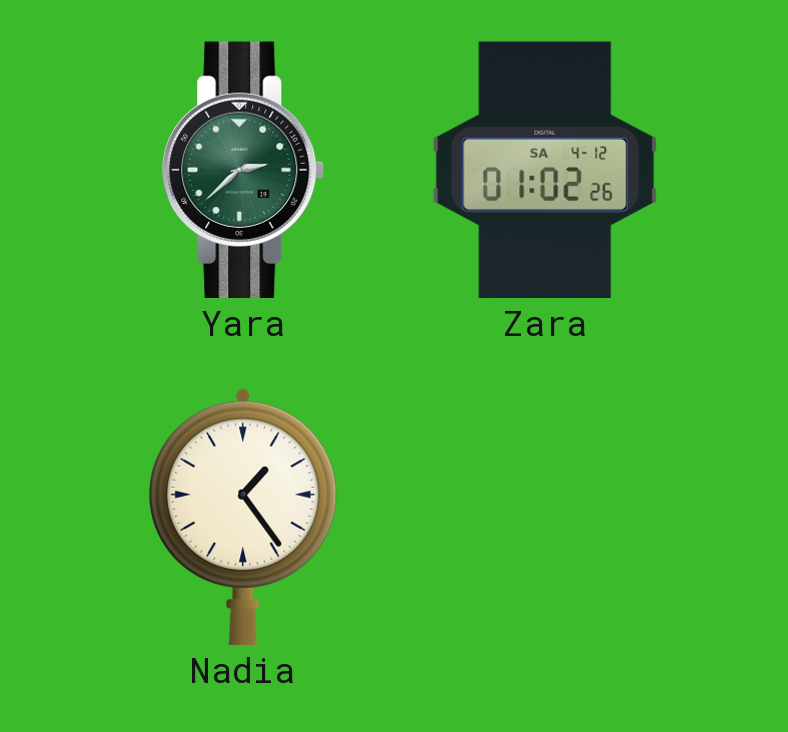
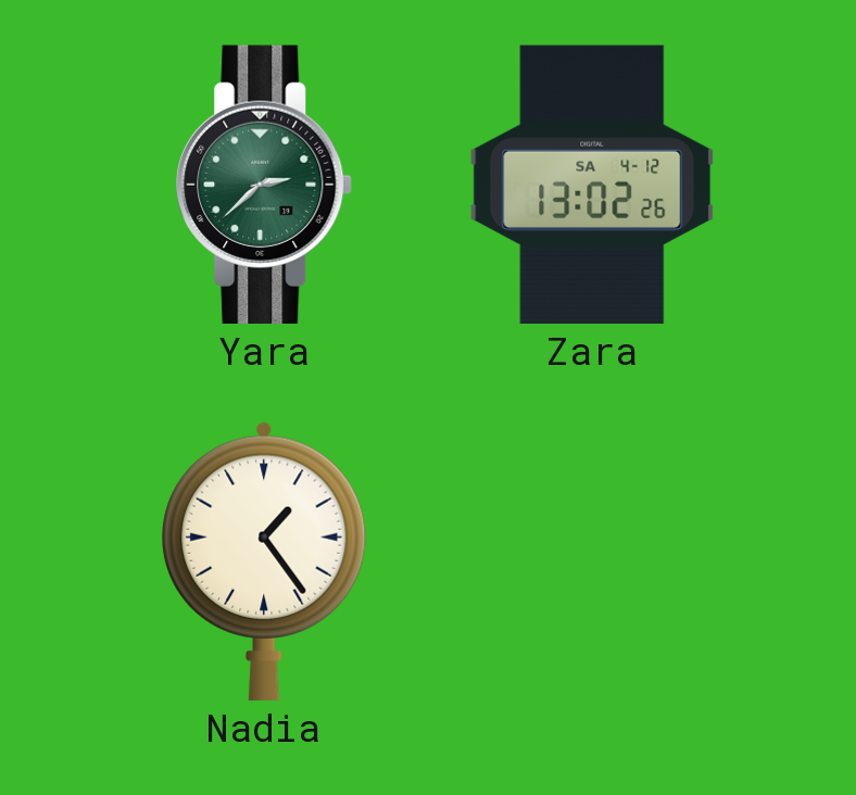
Zara: 01:02 -> 13:02 (592, 185)
